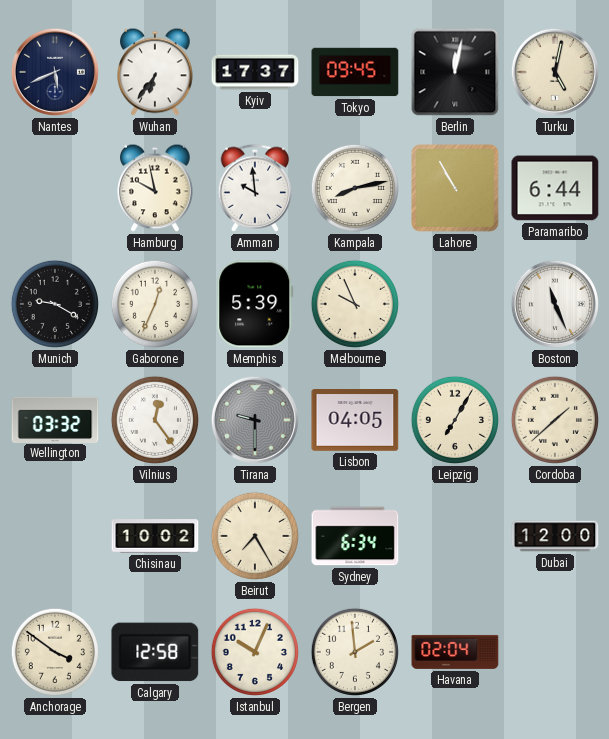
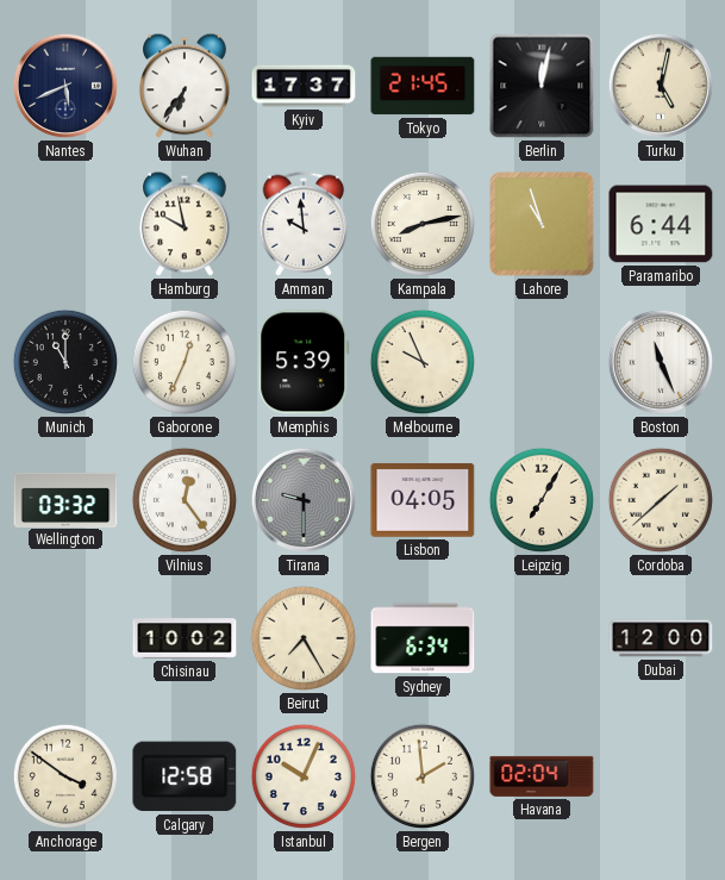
Tokyo: 09:45 -> 21:45 (423, 86)
Lahore: 10:55 -> 10:57 (543, 225)
Munich: 9:20 -> 11:00 (65, 362)
